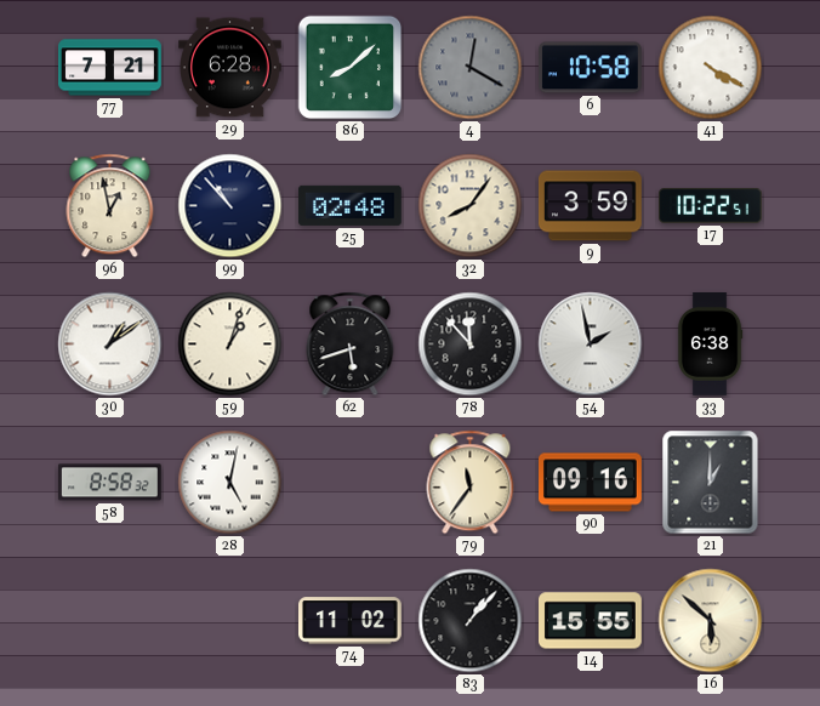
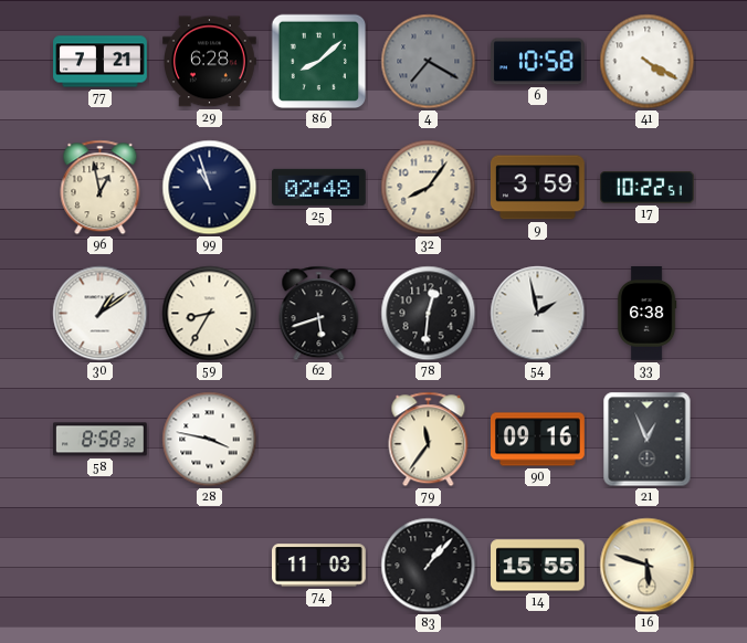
4: 12:20 -> 7:20 (429, 62)
99: 10:53 -> 10:57 (210, 188)
59: 1:03 -> 8:35 (210, 314)
78: 11:53 -> 12:31 (429, 314)
28: 5:02 -> 3:47 (210, 440)
21: 1:00 -> 12:56 (648, 440)
74: 11:02 -> 11:03 (319, 566)
16: 5:52 -> 5:48 (648, 566)
